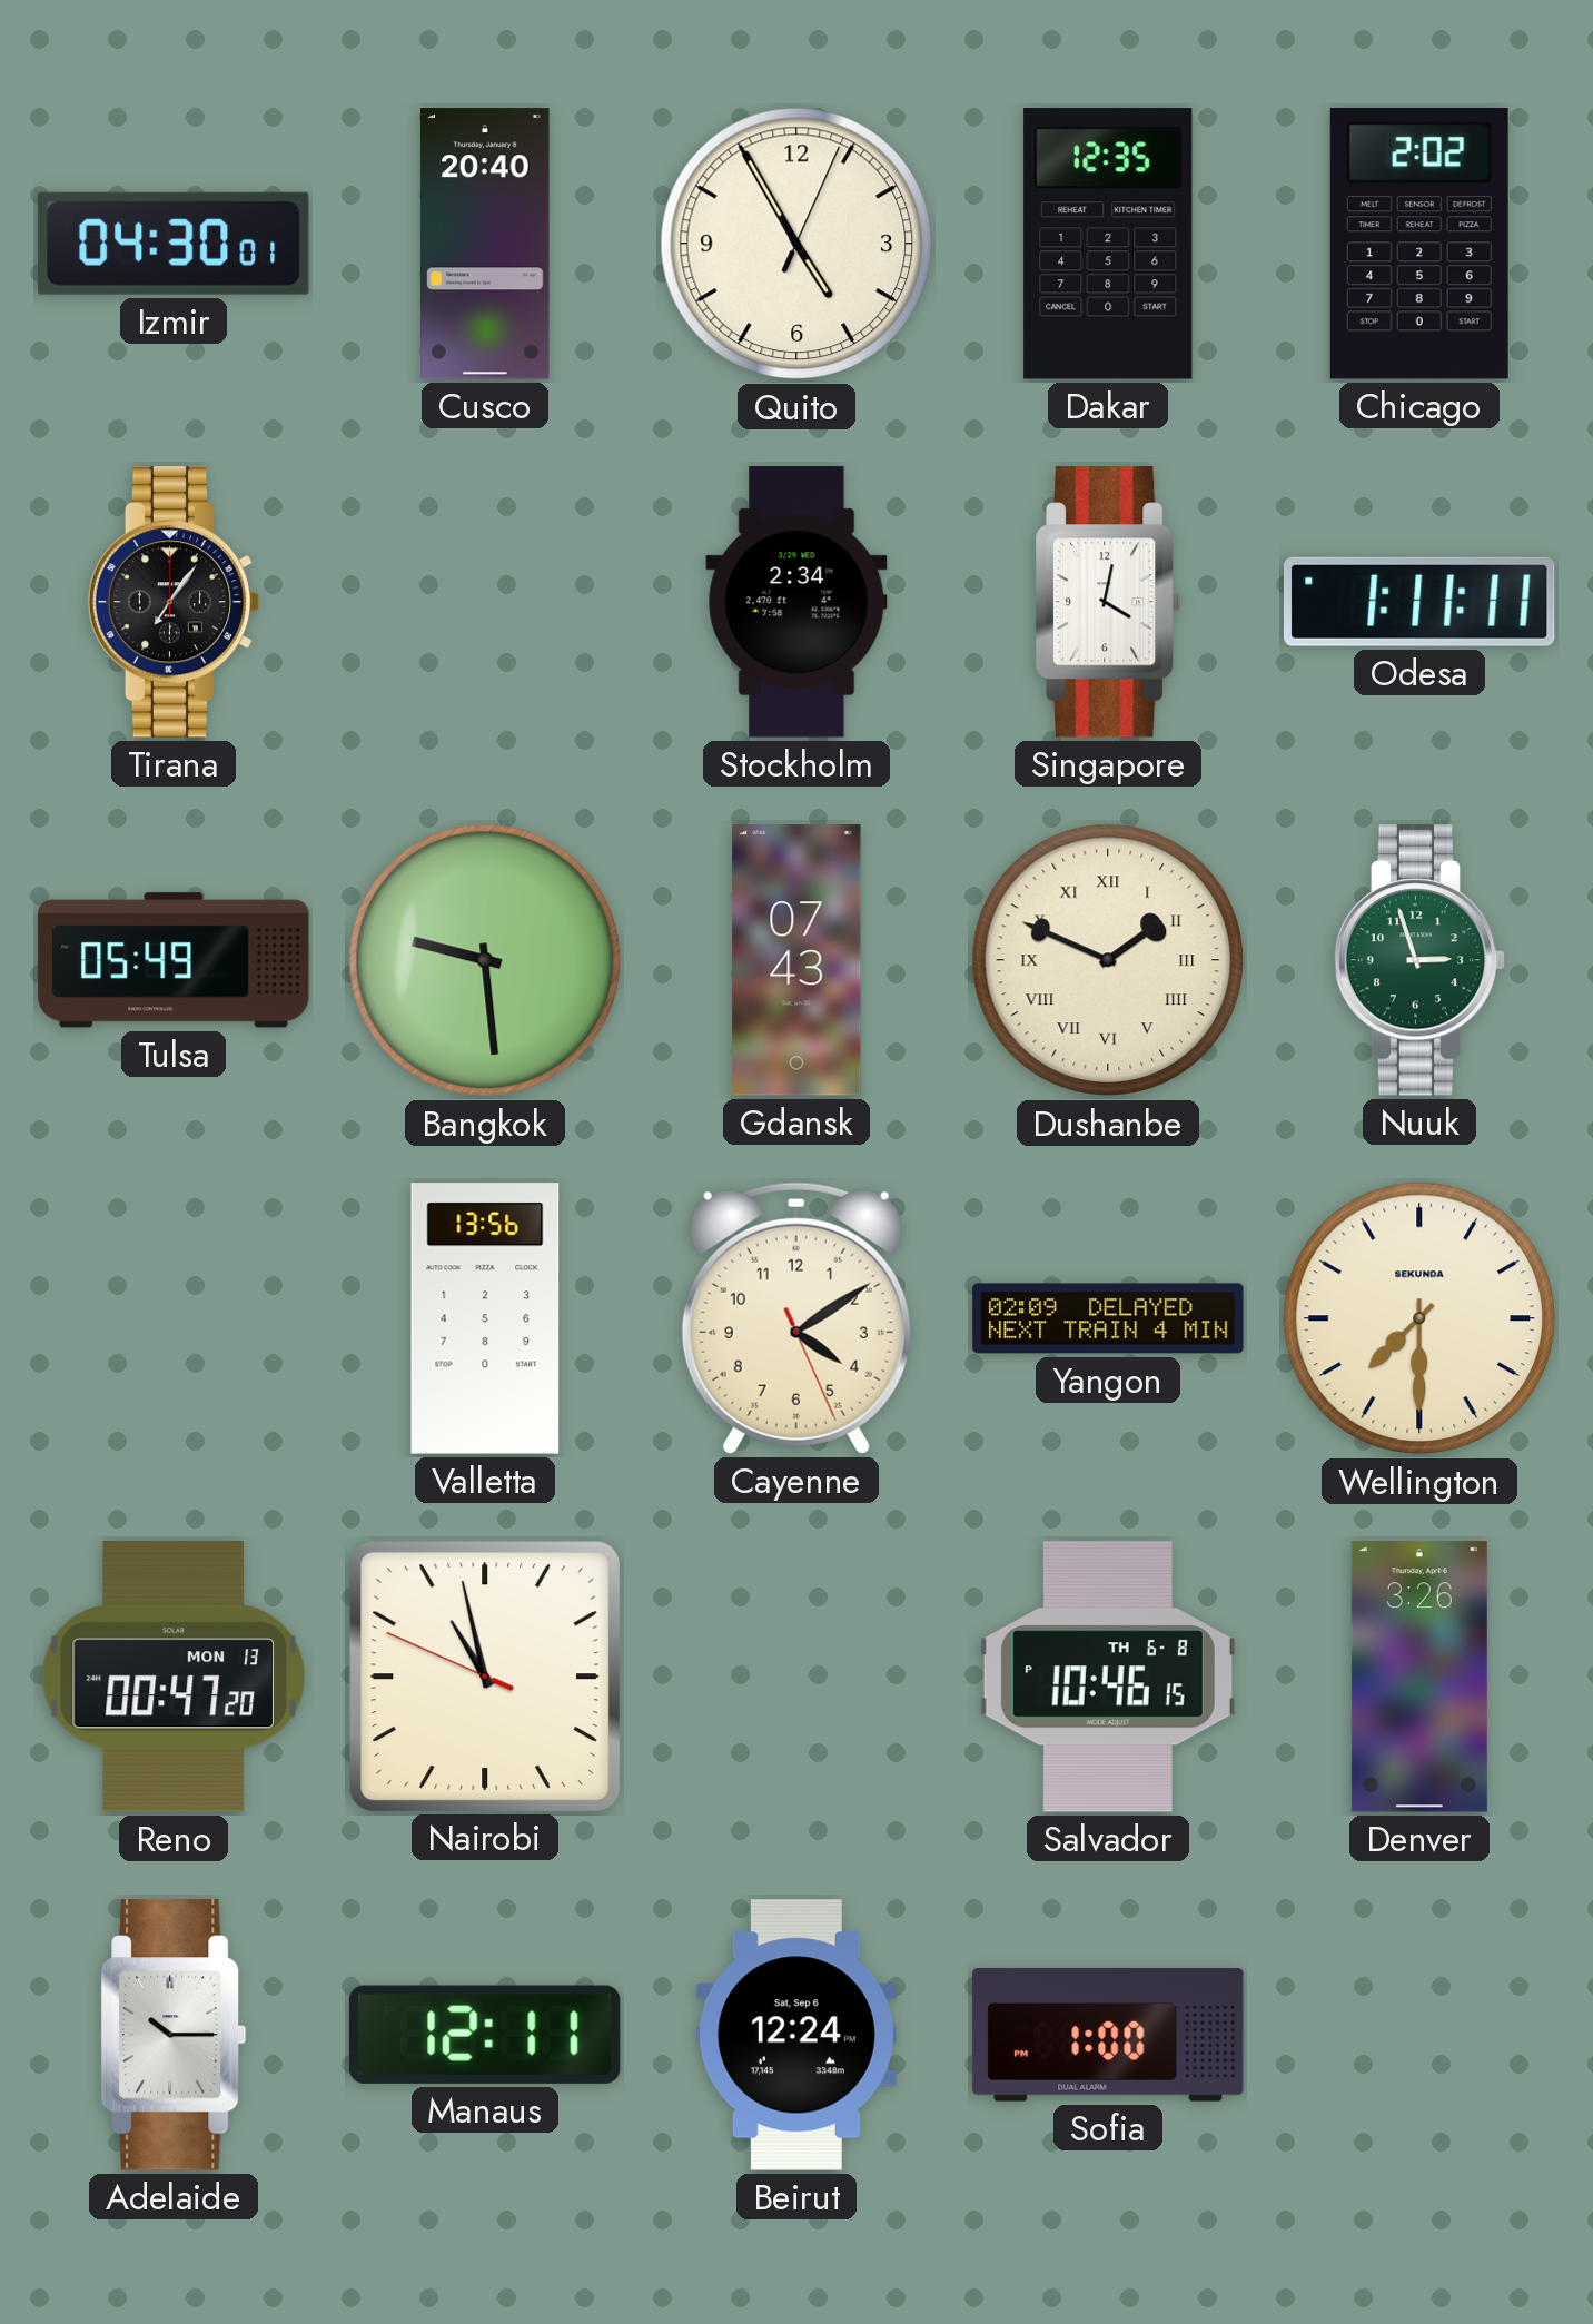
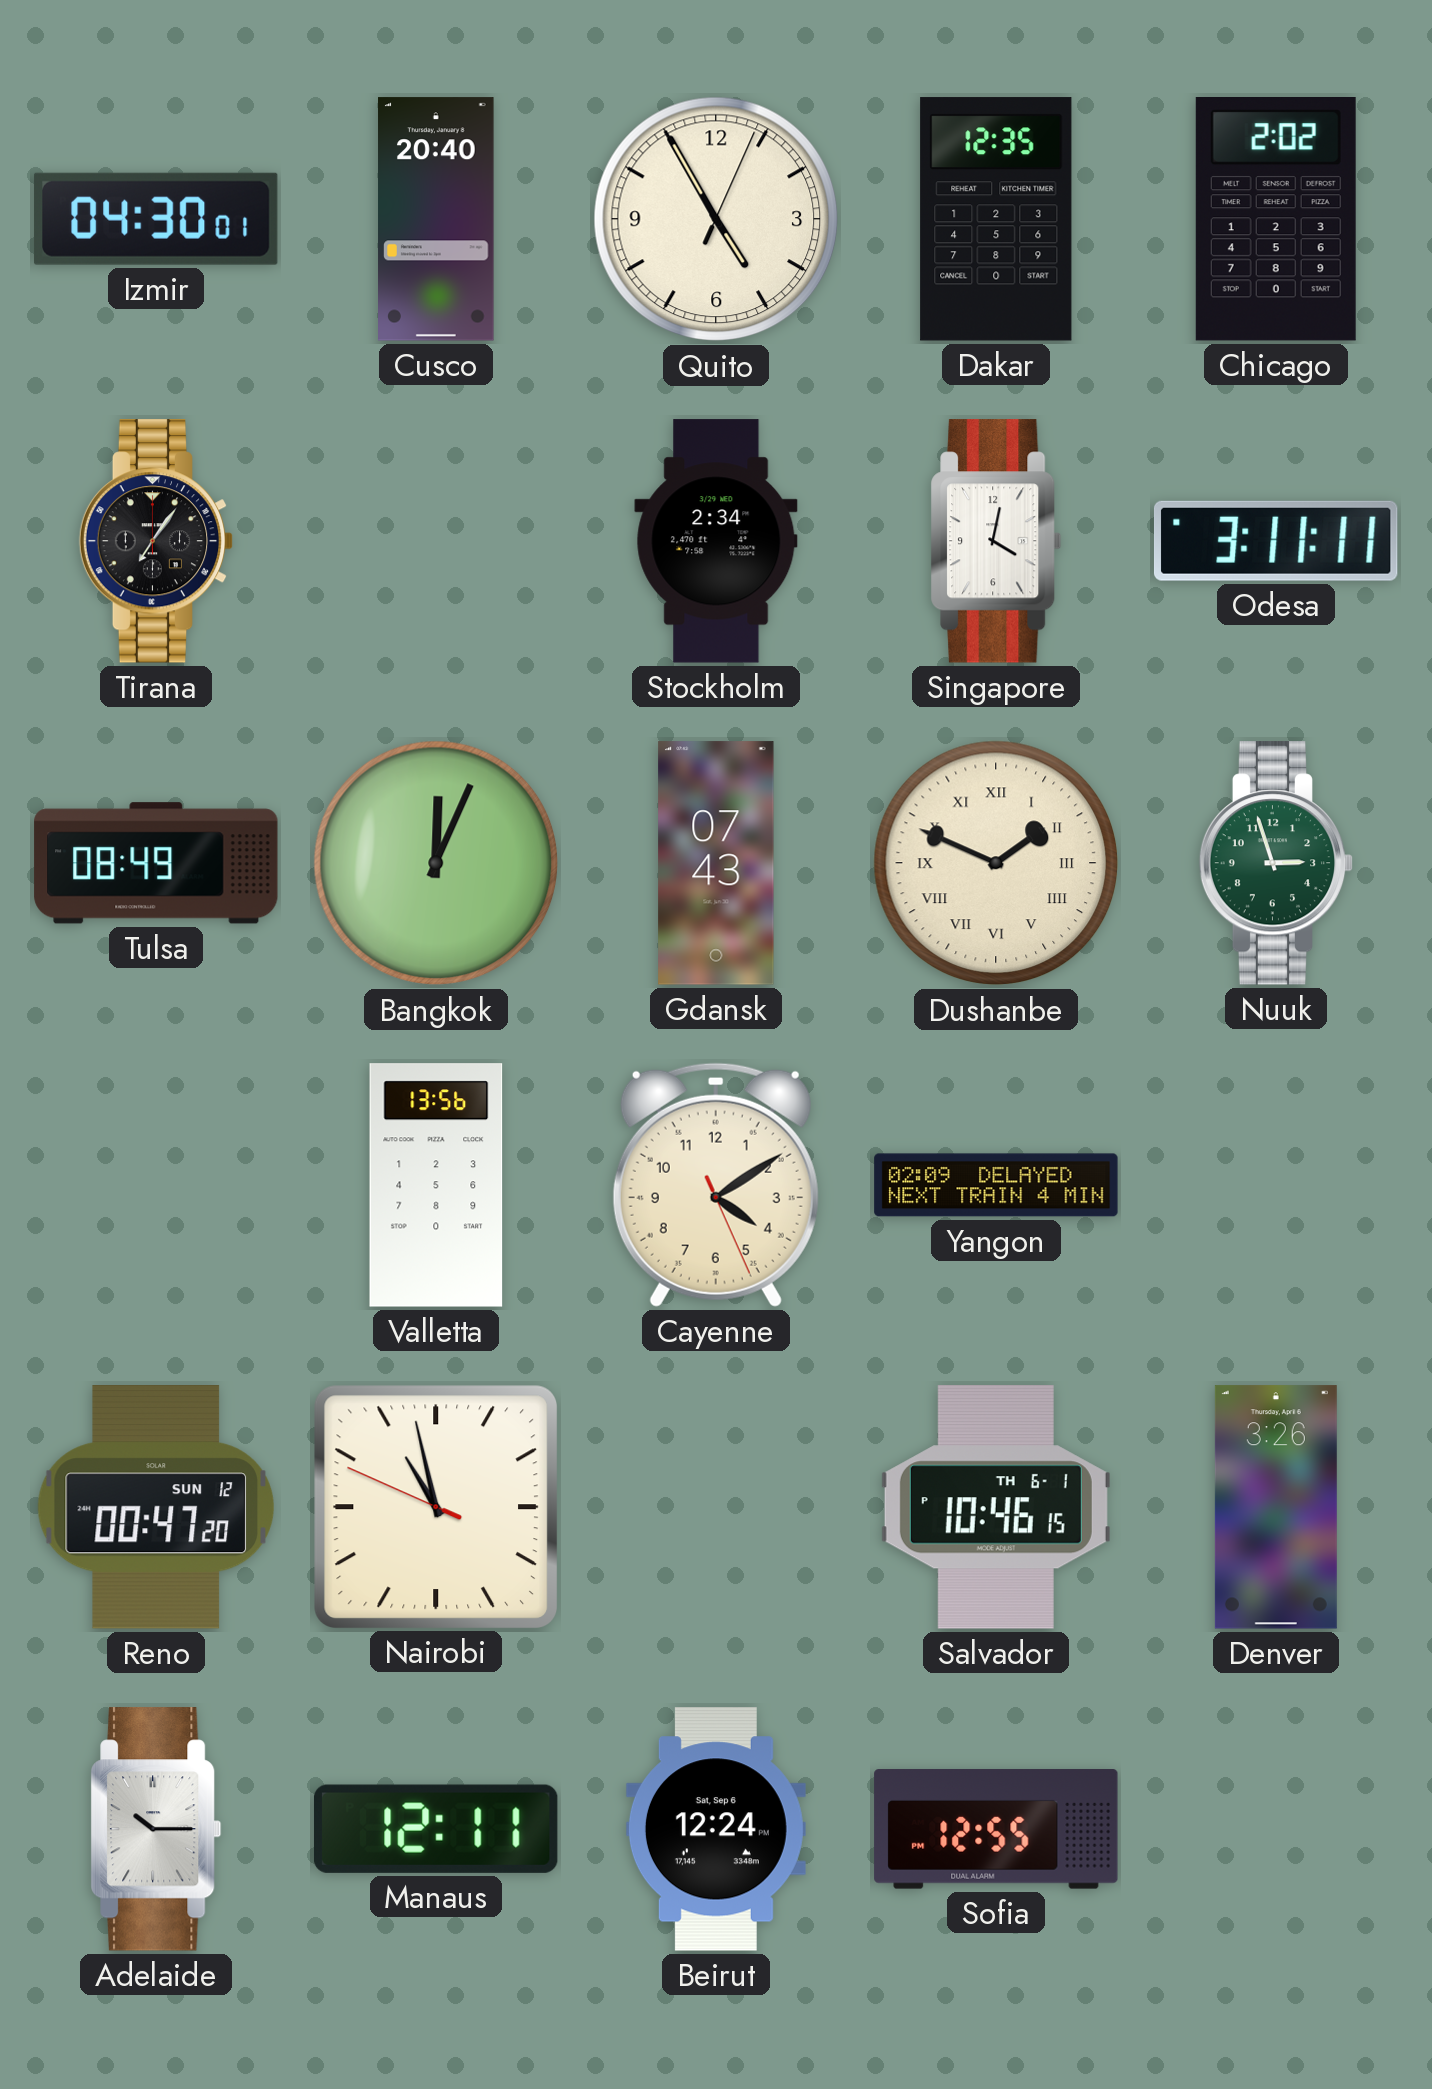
Odesa: 1:11 -> 3:11 (1276, 541)
Tulsa: 05:49 -> 08:49 (156, 863)
Bangkok: 9:29 -> 12:04 (436, 863)
Wellington: 7:30 -> none (1419, 1318)
Reno date: MON 13 -> SUN 12 (155, 1508)
Salvador date: TH 6-8 -> TH 6-1 (996, 1507)
Sofia: 1:00 -> 12:55 (996, 1829)
